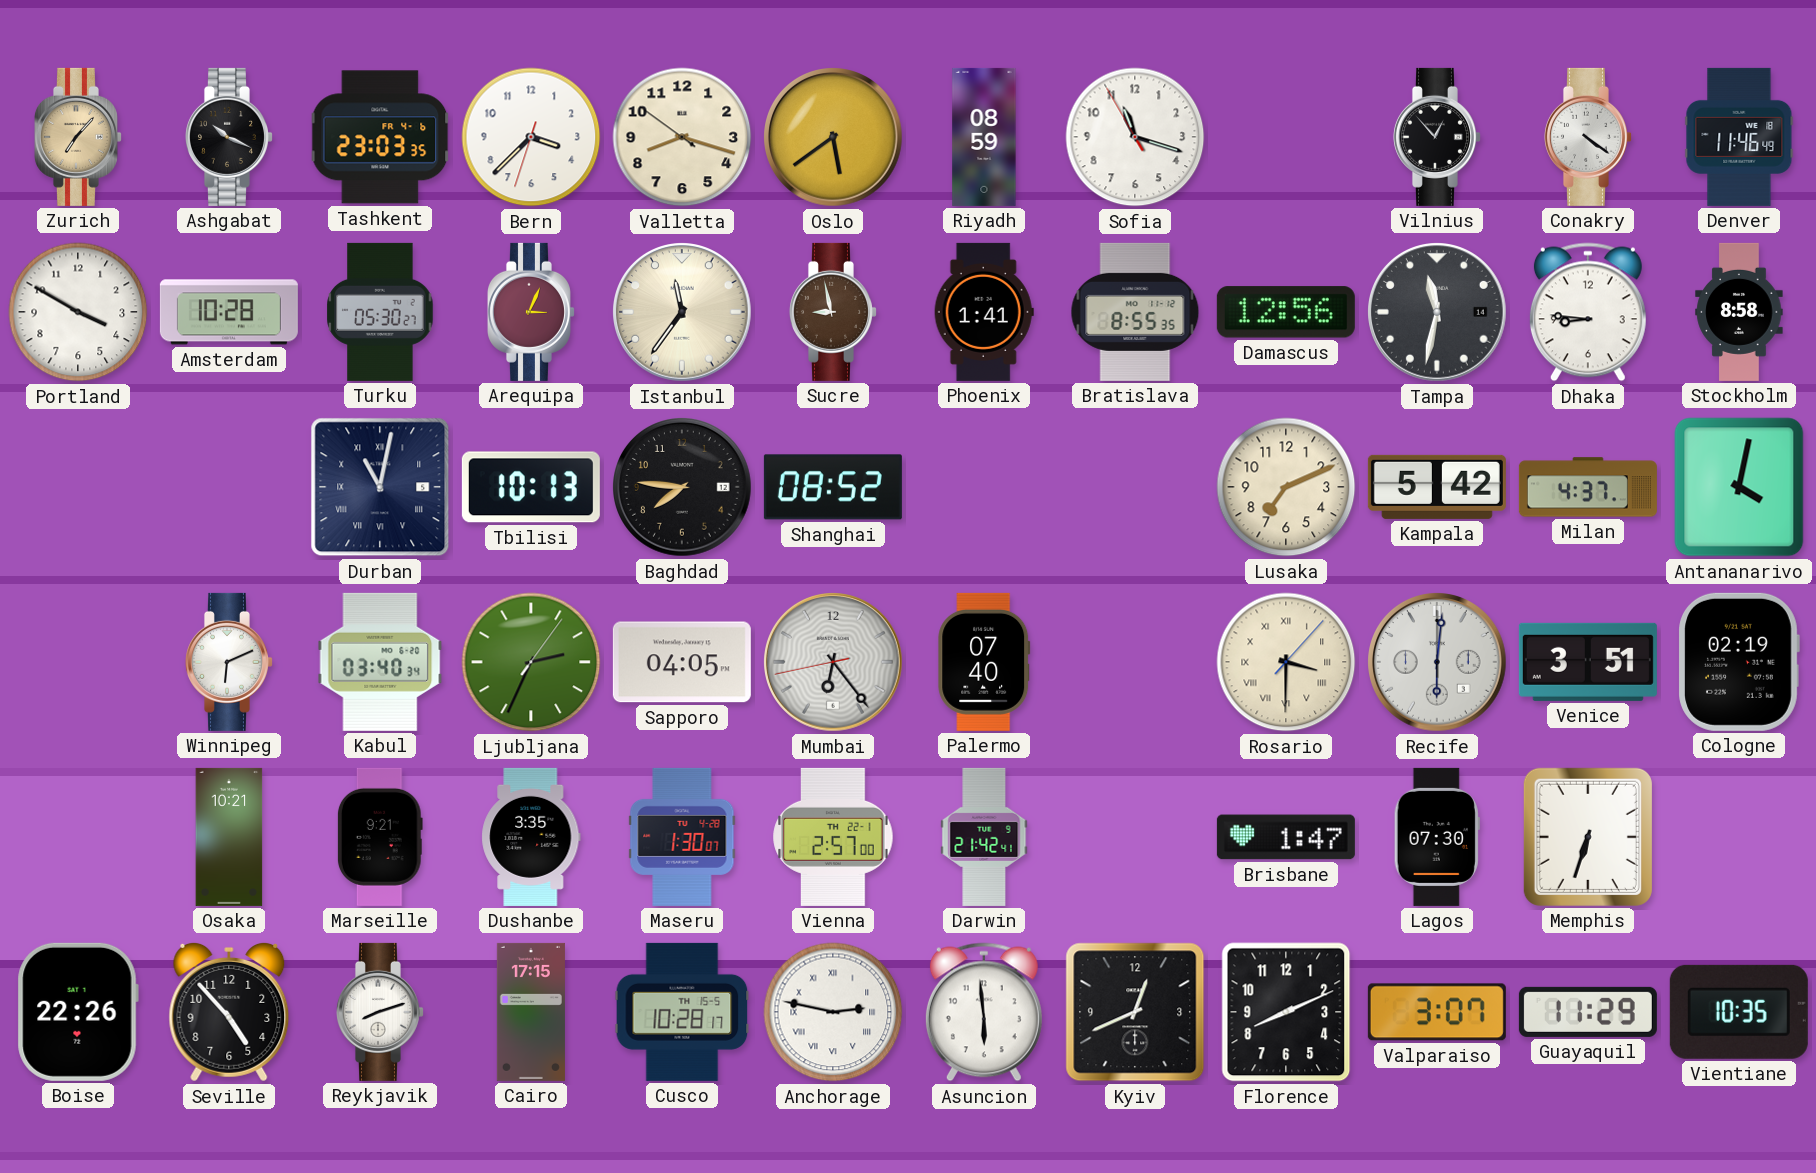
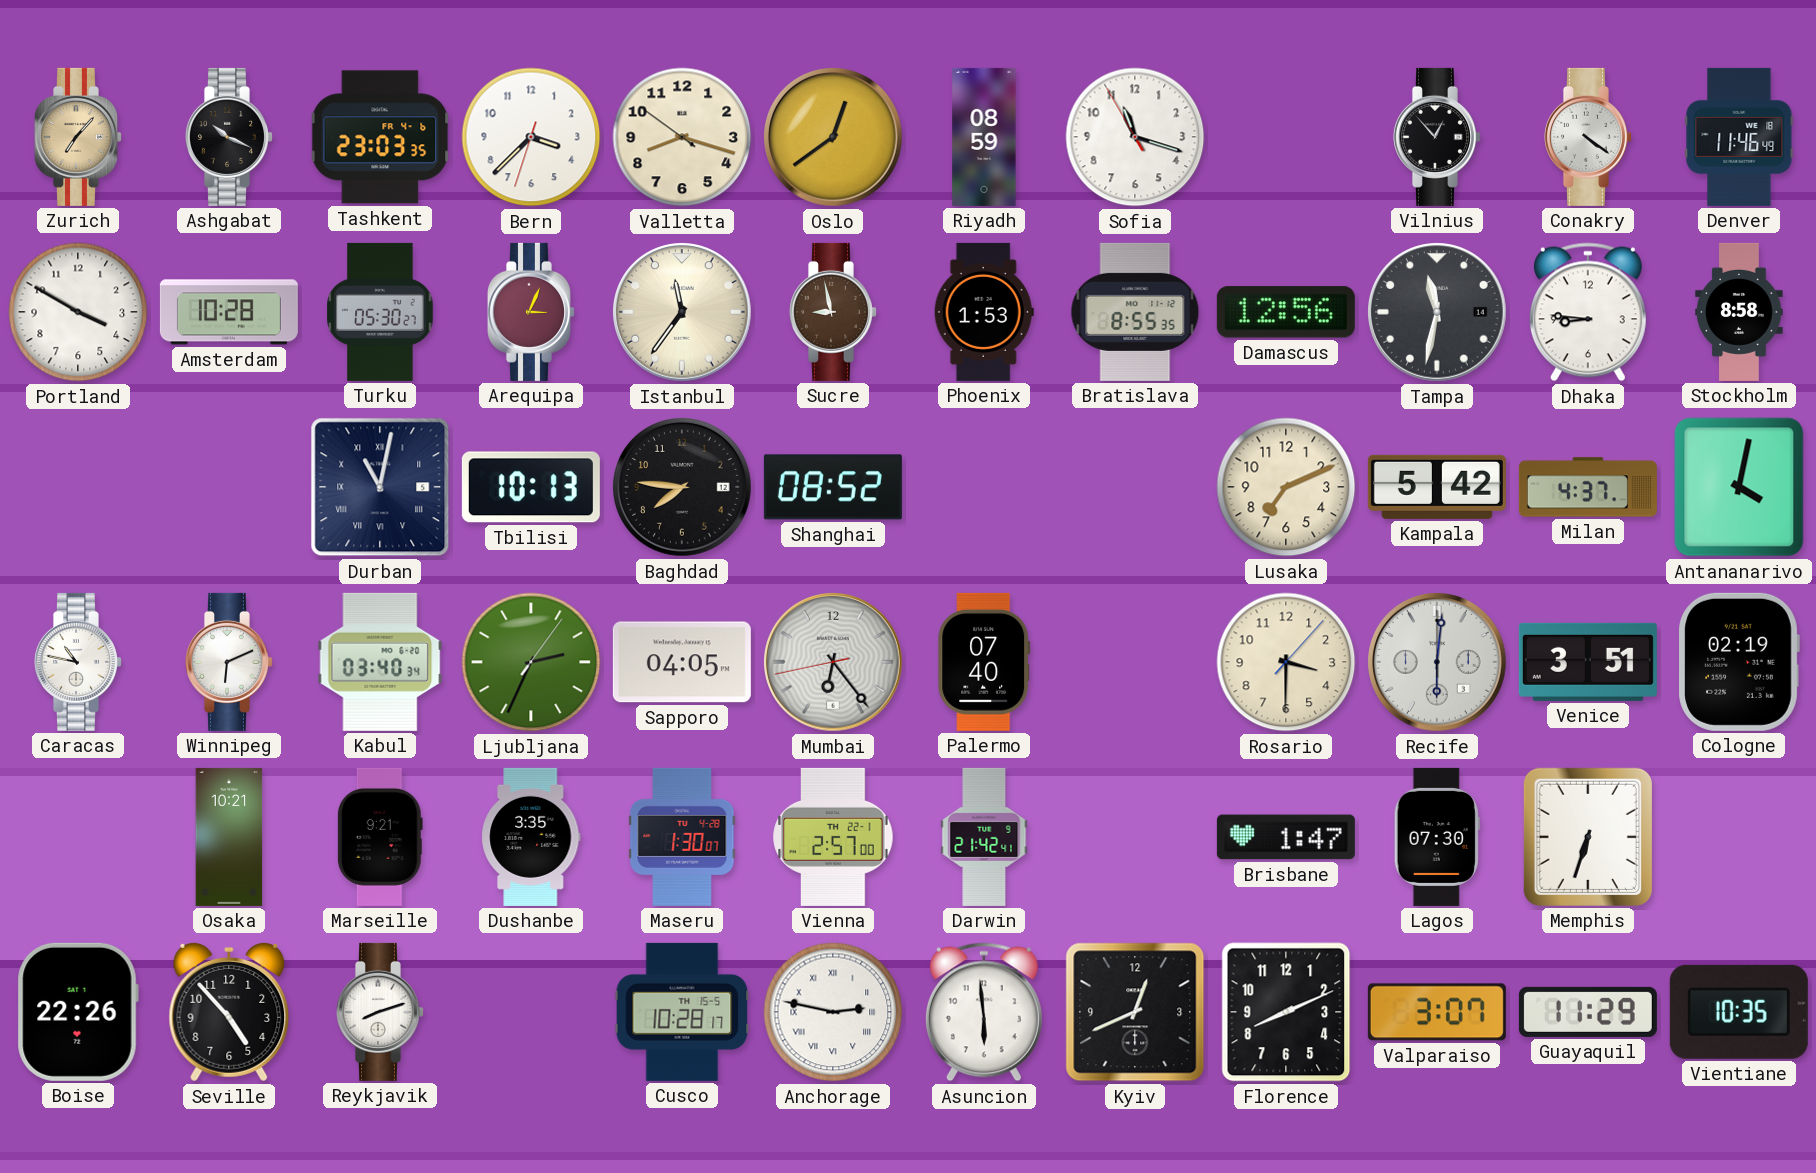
Oslo: 5:39 -> 12:39 (834, 138)
Phoenix: 1:41 -> 1:53 (984, 312)
Caracas: none -> 10:47 (78, 662)
Rosario numerals: Roman -> Arabic (1286, 662)
Cairo: 17:15 -> none (531, 1012)
